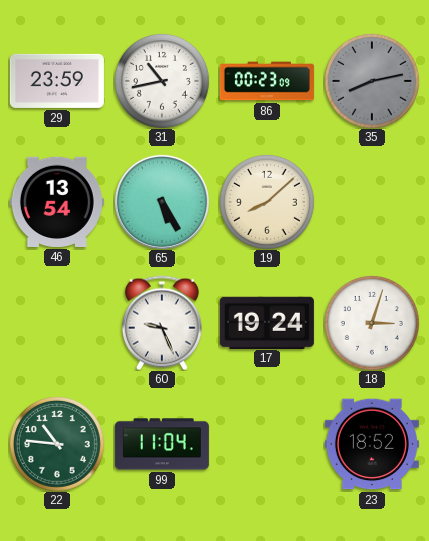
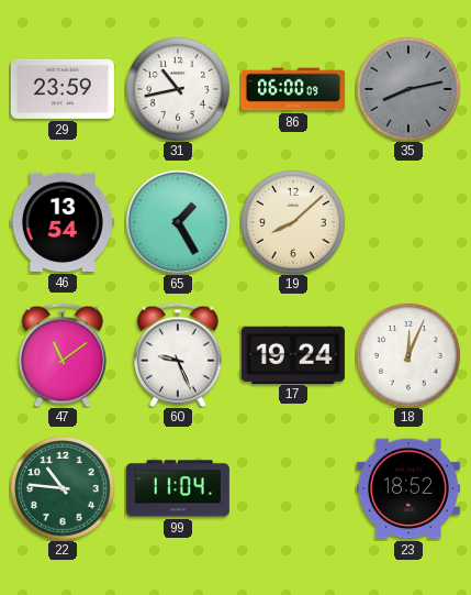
86: 00:23 -> 06:00 (293, 89)
65: 5:25 -> 1:25 (178, 222)
47: none -> 11:09 (63, 355)
18: 3:03 -> 12:04 (408, 355)
